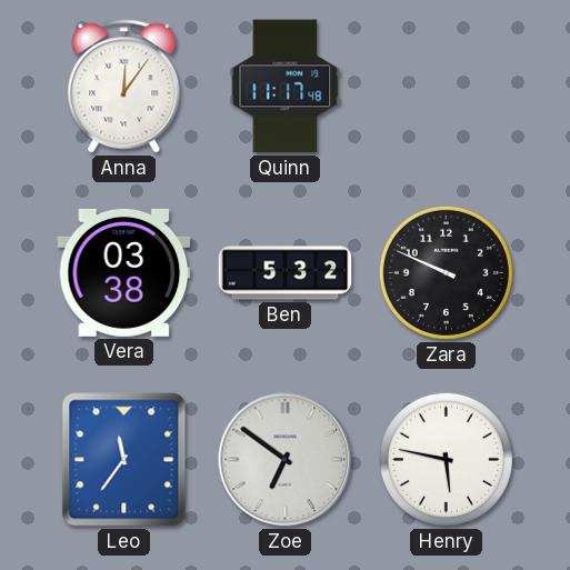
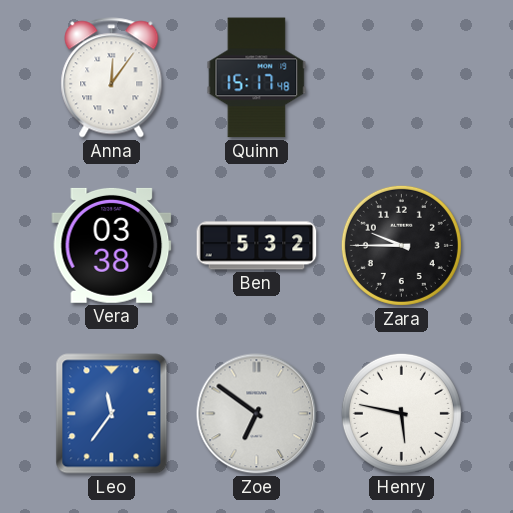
Quinn: 11:17 -> 15:17 (257, 78)
Zara: 9:49 -> 9:45 (401, 245)
